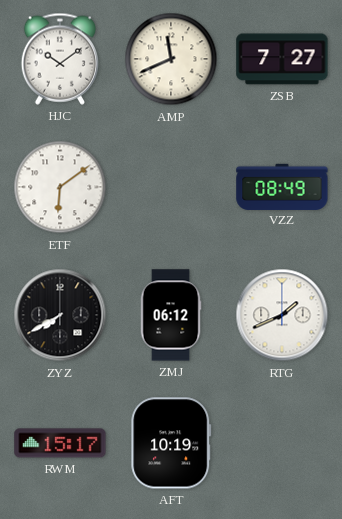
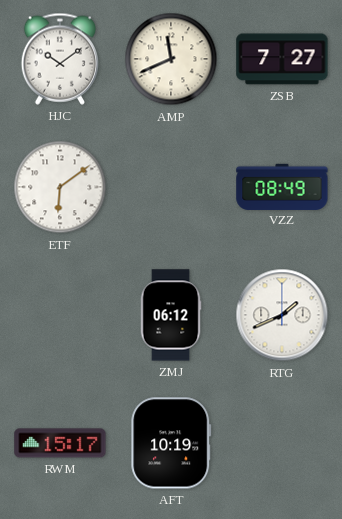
ZYZ: 7:40 -> none (60, 315)
